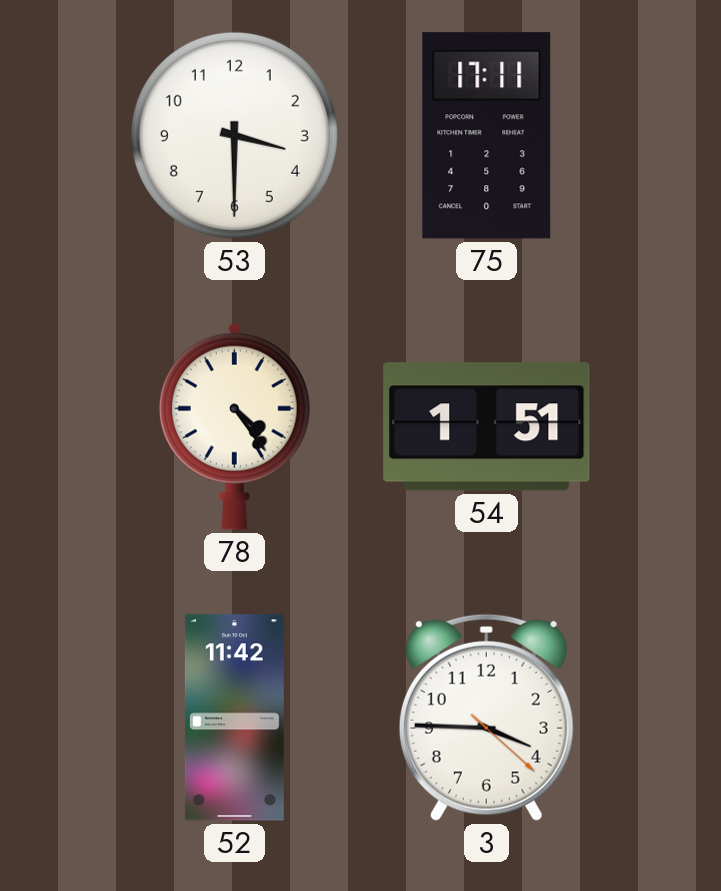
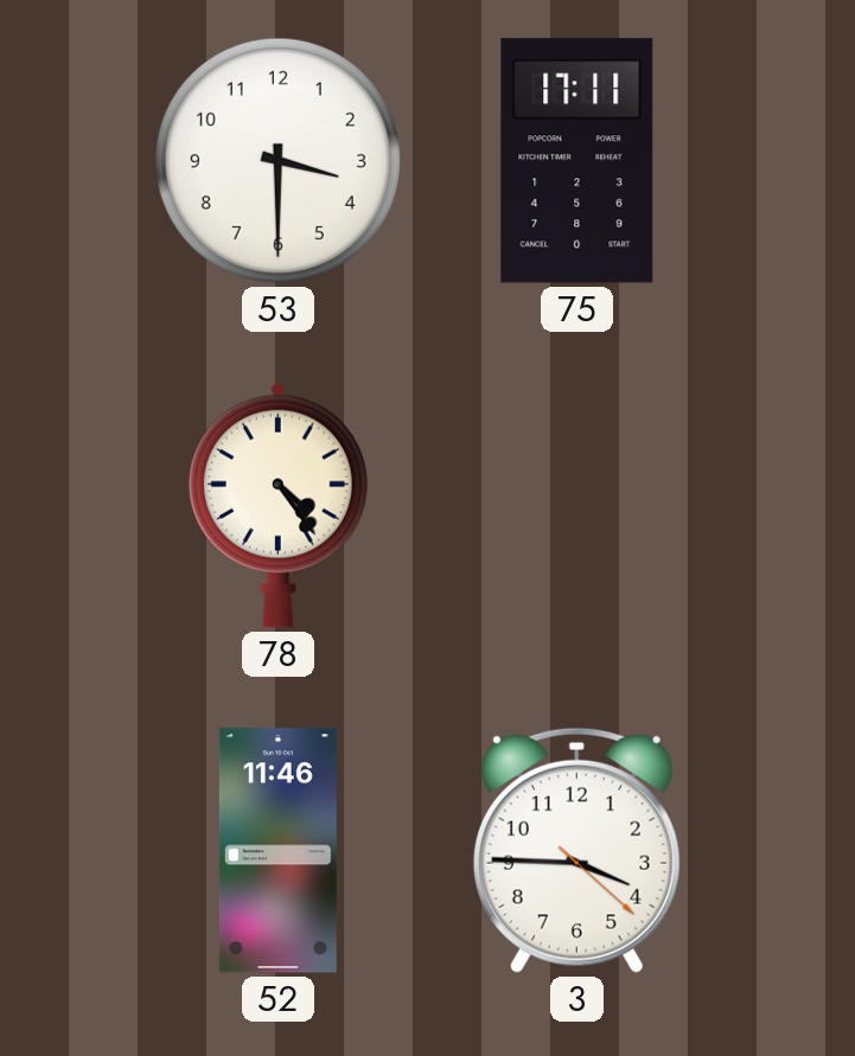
54: 1:51 -> none (487, 427)
52: 11:42 -> 11:46 (277, 851)
